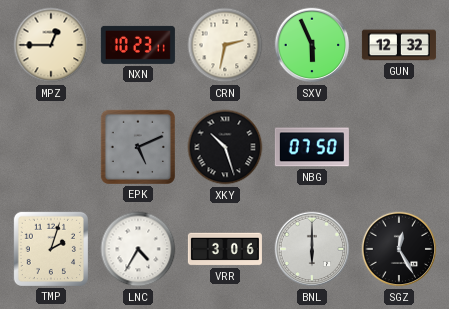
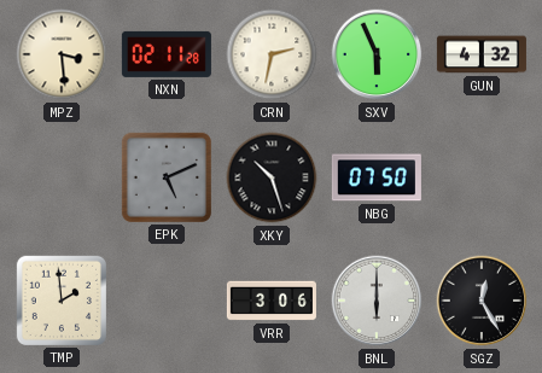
MPZ: 12:45 -> 3:29 (62, 54)
NXN: 10:23 -> 02:11 (167, 54)
GUN: 12:32 -> 4:32 (482, 54)
TMP: 2:03 -> 1:59 (62, 301)
LNC: 4:35 -> none (138, 249)
